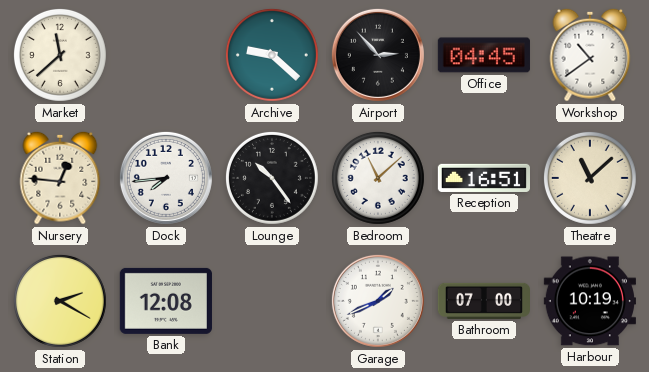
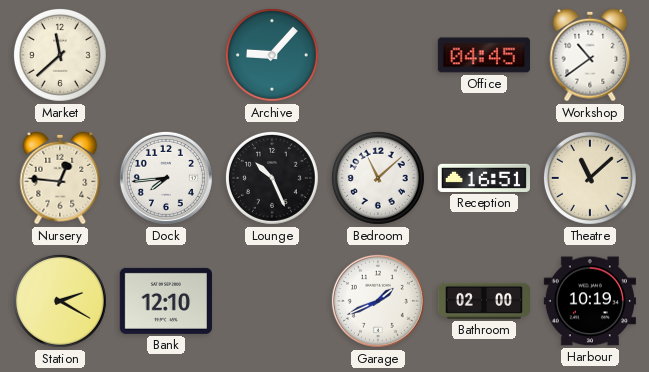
Archive: 9:22 -> 9:07 (272, 55)
Airport: 2:53 -> none (378, 55)
Lounge: 10:24 -> 10:26 (272, 178)
Bank: 12:08 -> 12:10 (166, 301)
Bathroom: 07:00 -> 02:00 (483, 301)
